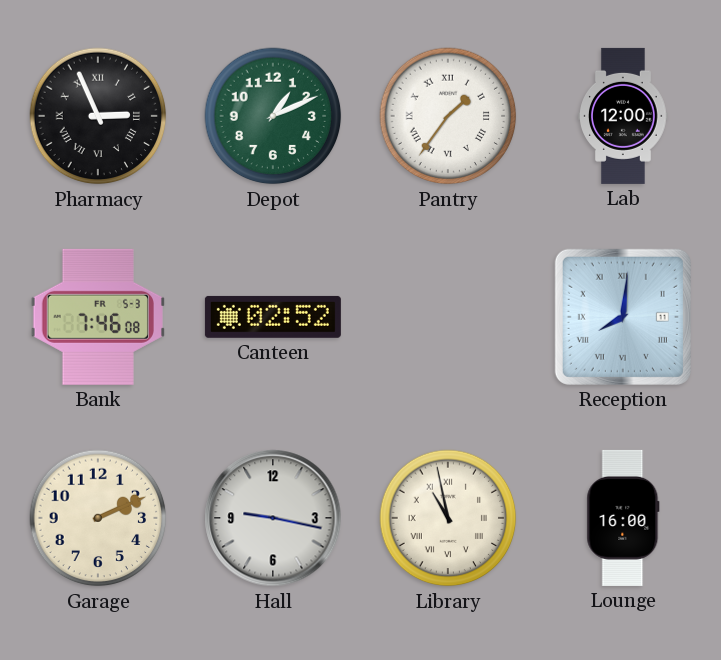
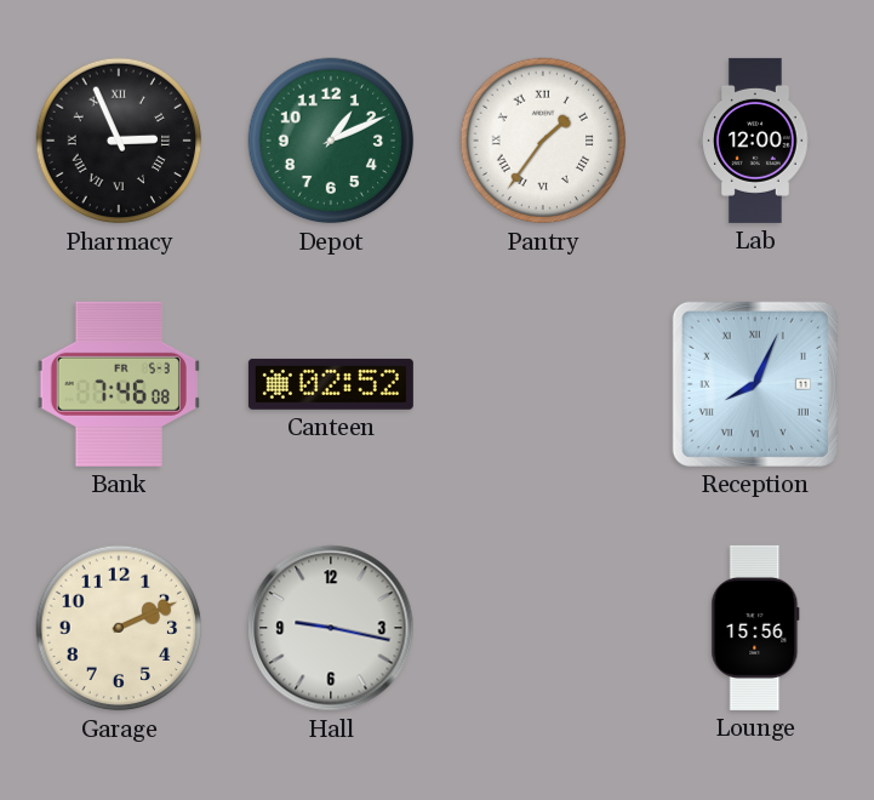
Reception: 8:01 -> 8:04 (755, 384)
Library: 10:58 -> none (448, 518)
Lounge: 16:00 -> 15:56 (755, 628)
